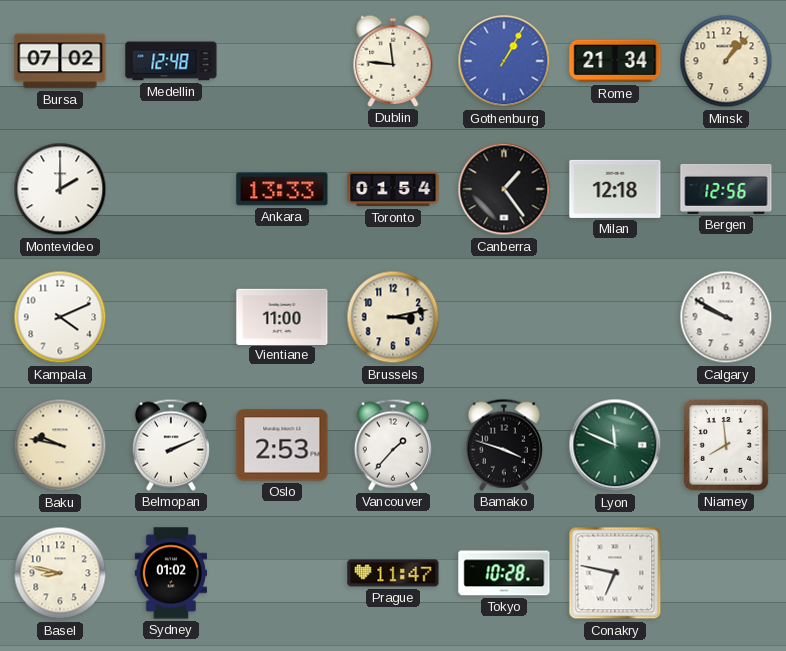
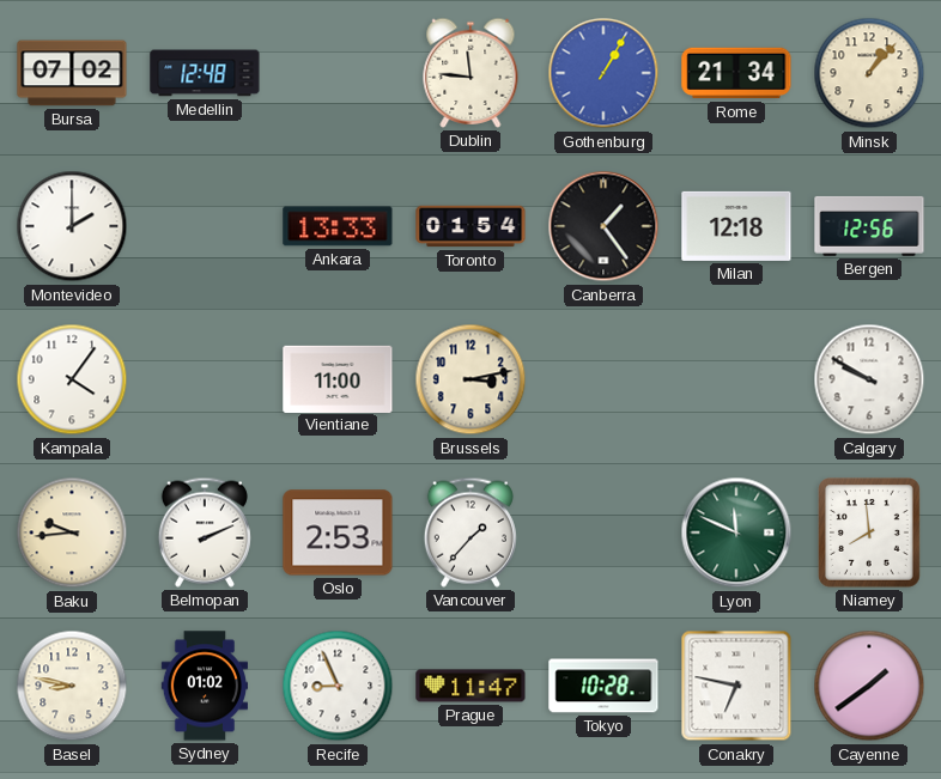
Kampala: 4:11 -> 4:06 (72, 379)
Baku: 9:47 -> 9:44 (72, 532)
Bamako: 3:48 -> none (504, 445)
Recife: none -> 8:56 (338, 686)
Cayenne: none -> 1:39 (869, 686)
